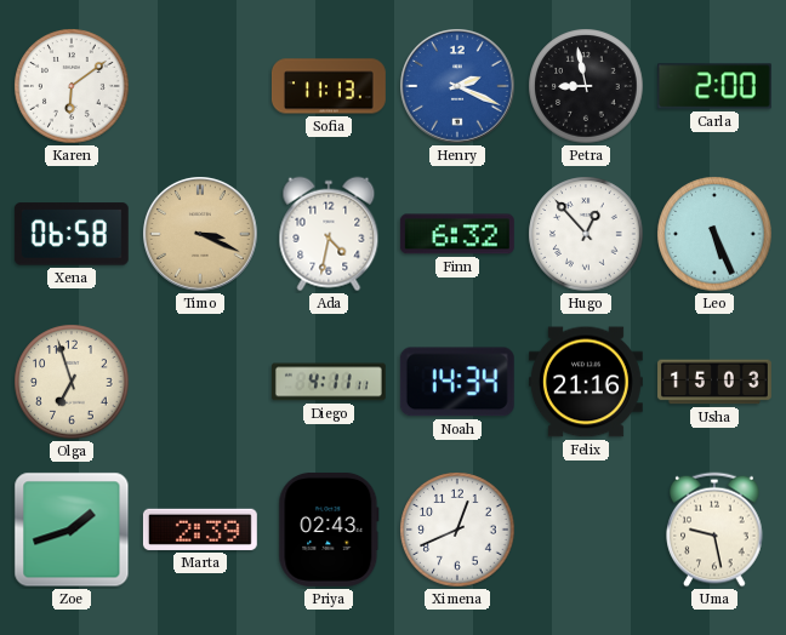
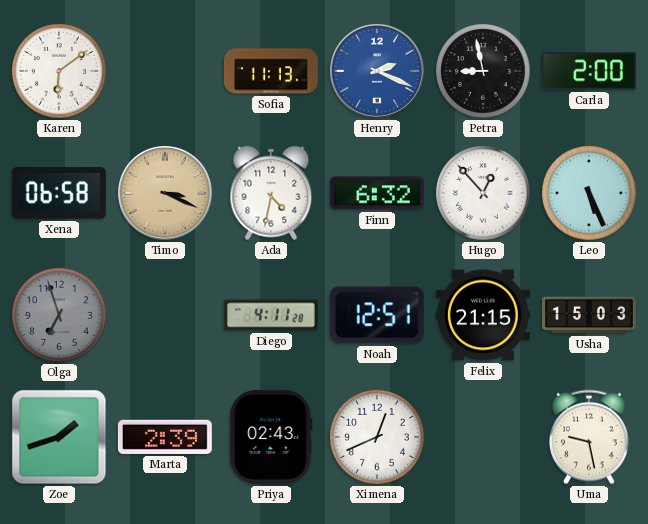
Olga dial: cream -> grey (59, 315)
Diego: 4:11:11 -> 4:11:28 (271, 315)
Noah: 14:34 -> 12:51 (377, 315)
Felix: 21:16 -> 21:15 (483, 315)
